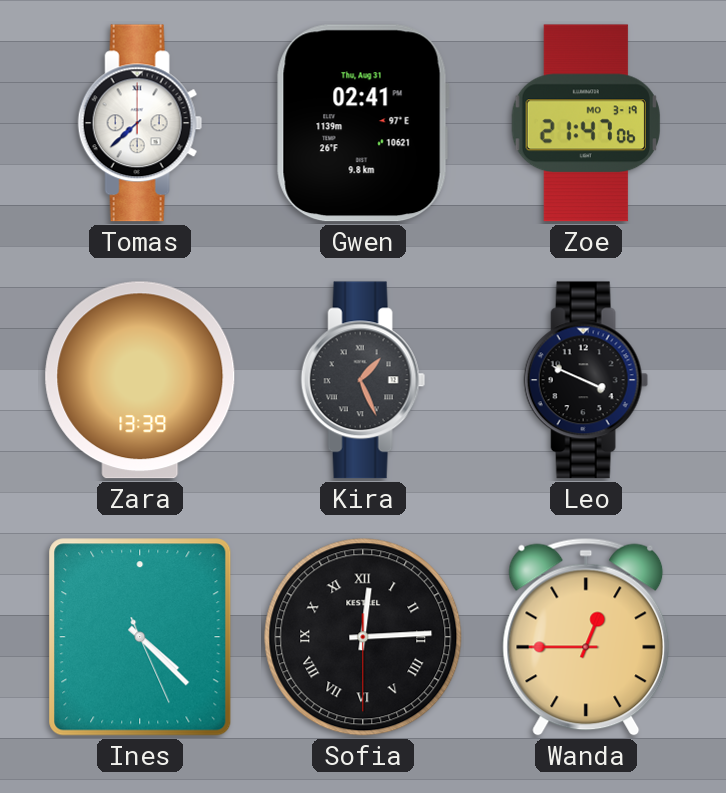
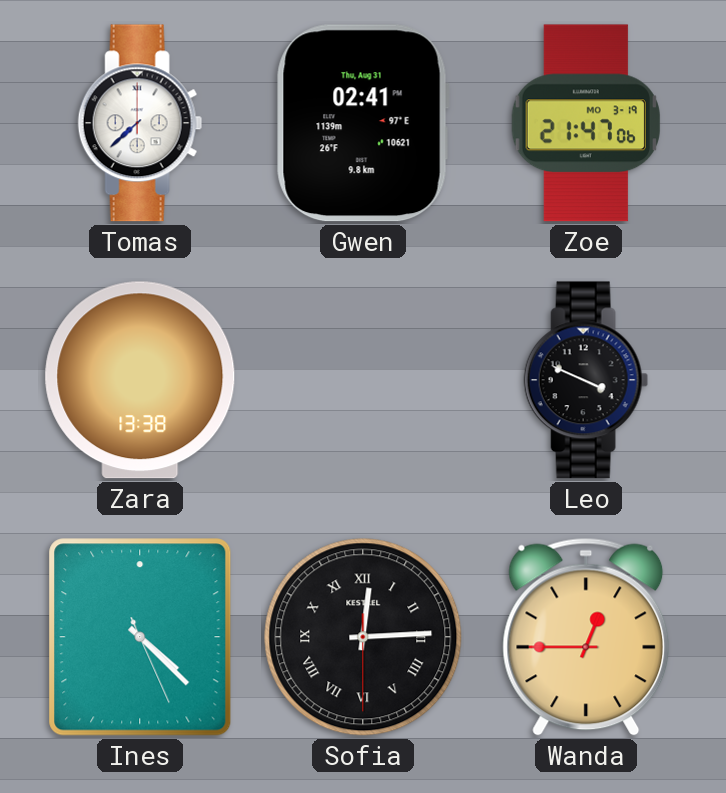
Zara: 13:39 -> 13:38 (140, 380)
Kira: 1:26 -> none (363, 380)
